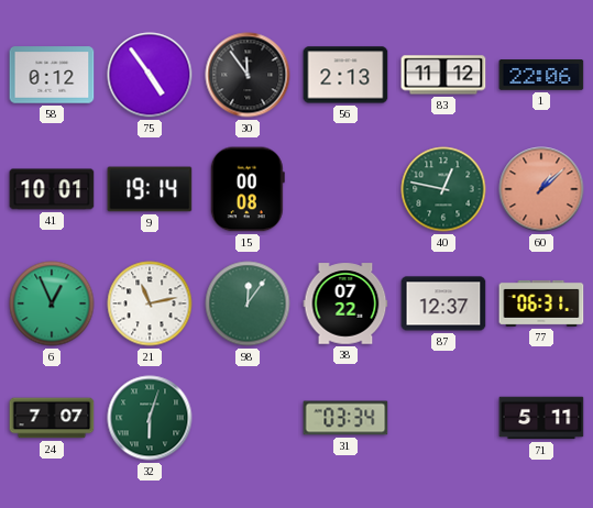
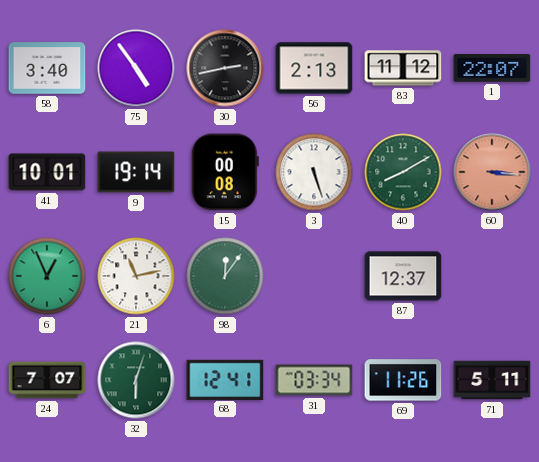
58: 0:12 -> 3:40 (47, 68)
30: 11:54 -> 2:43 (225, 68)
1: 22:06 -> 22:07 (492, 68)
3: none -> 5:27 (314, 172)
40: 12:47 -> 8:10 (403, 172)
60: 1:08 -> 3:16 (492, 172)
38: 07:22 -> none (345, 303)
77: 06:31 -> none (541, 303)
68: none -> 12:41 (225, 379)
69: none -> 11:26 (403, 380)
